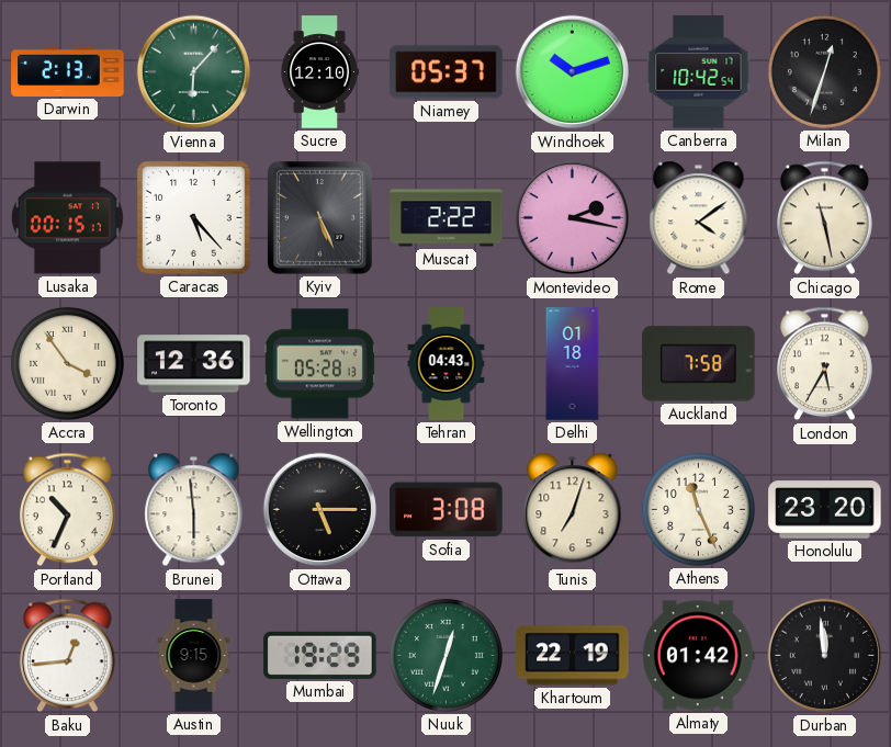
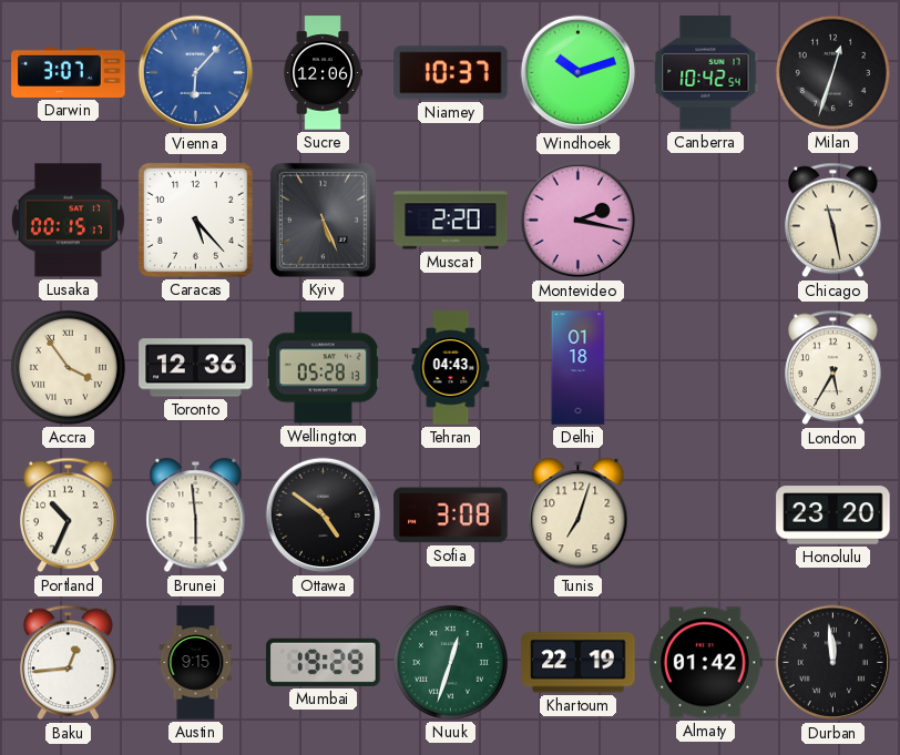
Darwin: 2:13 -> 3:07 (69, 72)
Vienna dial: green -> blue (196, 73)
Sucre: 12:10 -> 12:06 (323, 73)
Niamey: 05:37 -> 10:37 (451, 73)
Muscat: 2:22 -> 2:20 (451, 221)
Rome: 4:09 -> none (699, 218)
Auckland: 7:58 -> none (699, 364)
Ottawa: 5:15 -> 4:51 (324, 516)
Athens: 11:26 -> none (698, 509)
